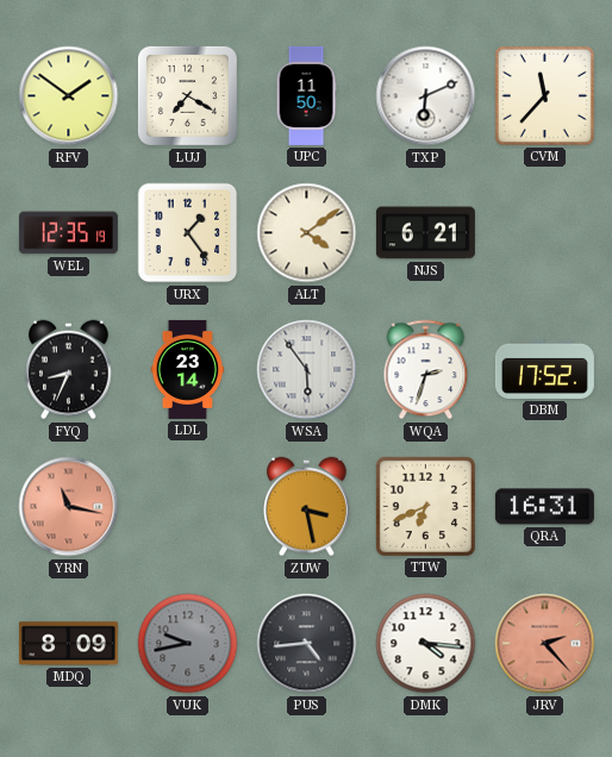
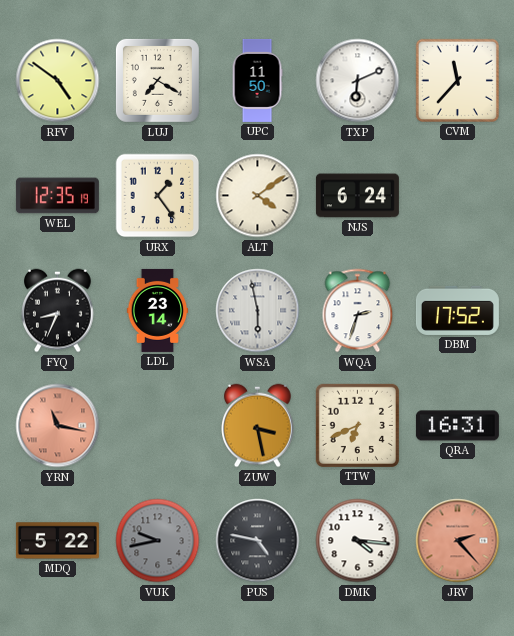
RFV: 1:51 -> 4:51 (58, 81)
NJS: 6:21 -> 6:24 (357, 196)
WSA: 5:54 -> 5:58 (258, 311)
MDQ: 8:09 -> 5:22 (57, 541)
PUS: 4:44 -> 4:47 (258, 541)
